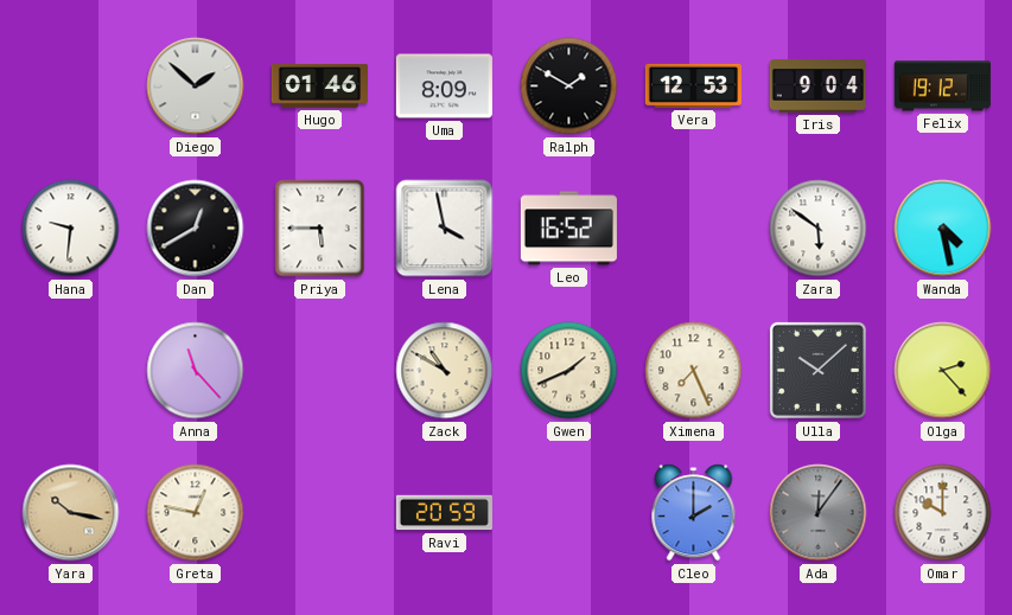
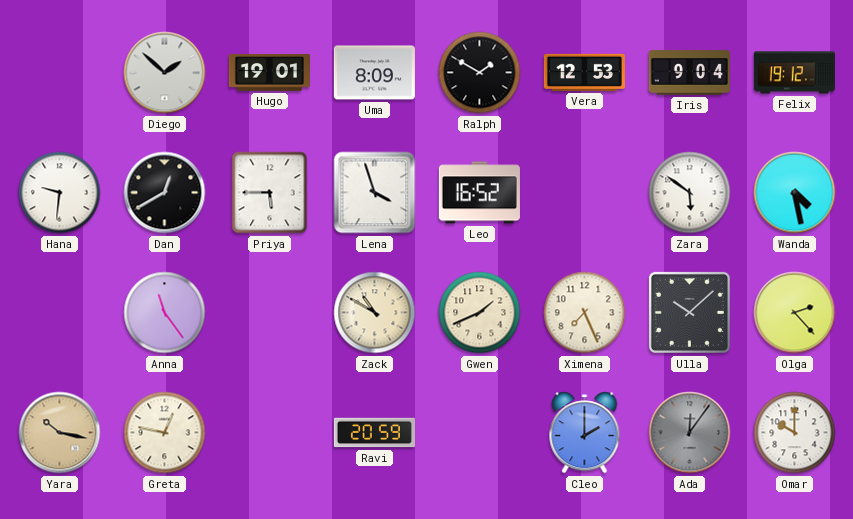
Hugo: 01:46 -> 19:01 (269, 73)
Lena: 3:58 -> 3:57 (375, 193)
Anna: 11:23 -> 11:24 (165, 313)
